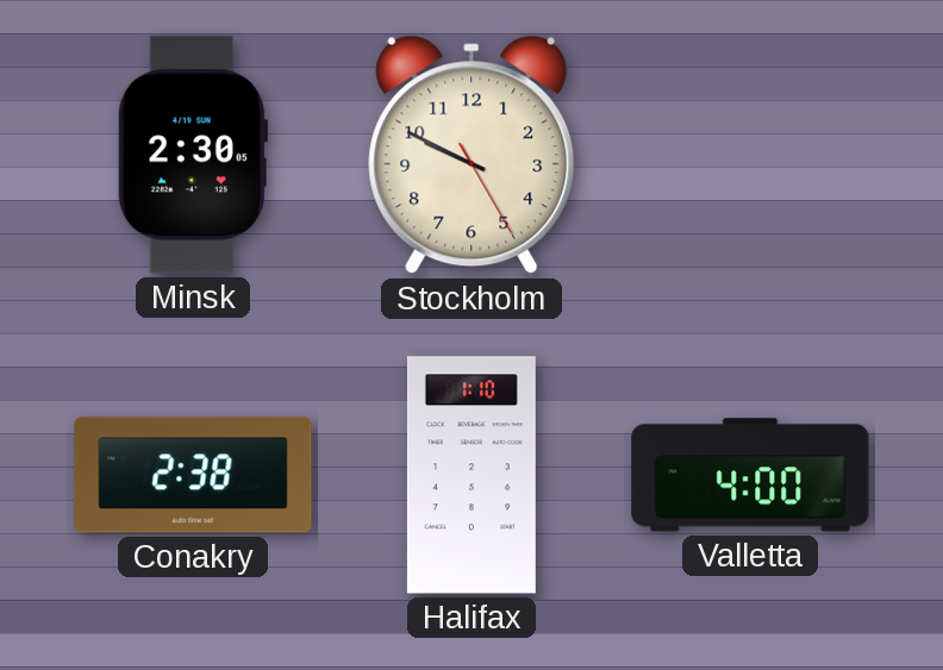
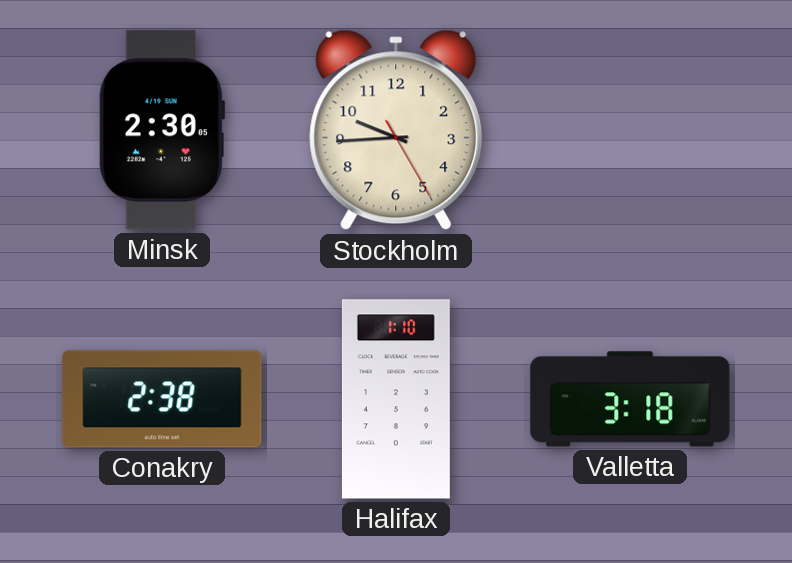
Stockholm: 9:49 -> 9:44 (396, 130)
Valletta: 4:00 -> 3:18 (630, 399)
